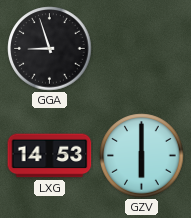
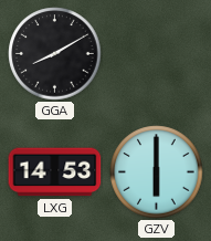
GGA: 8:57 -> 8:10 (55, 54)
